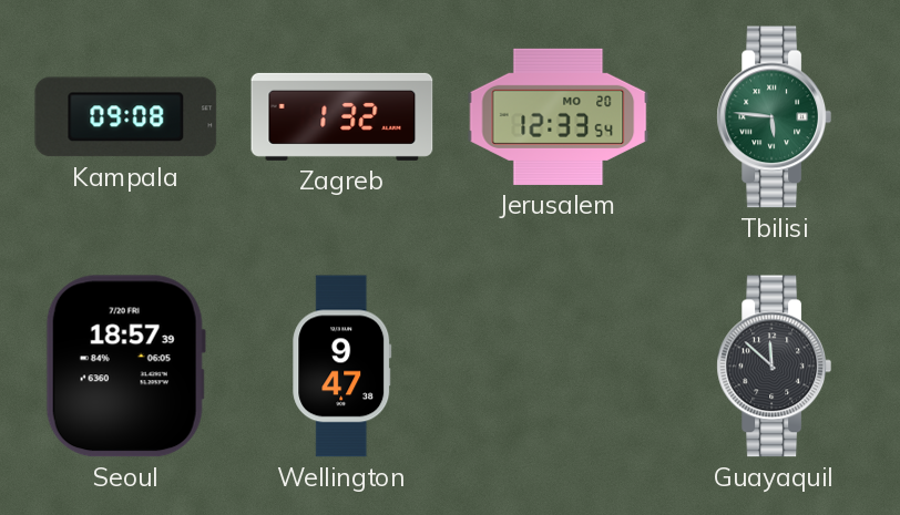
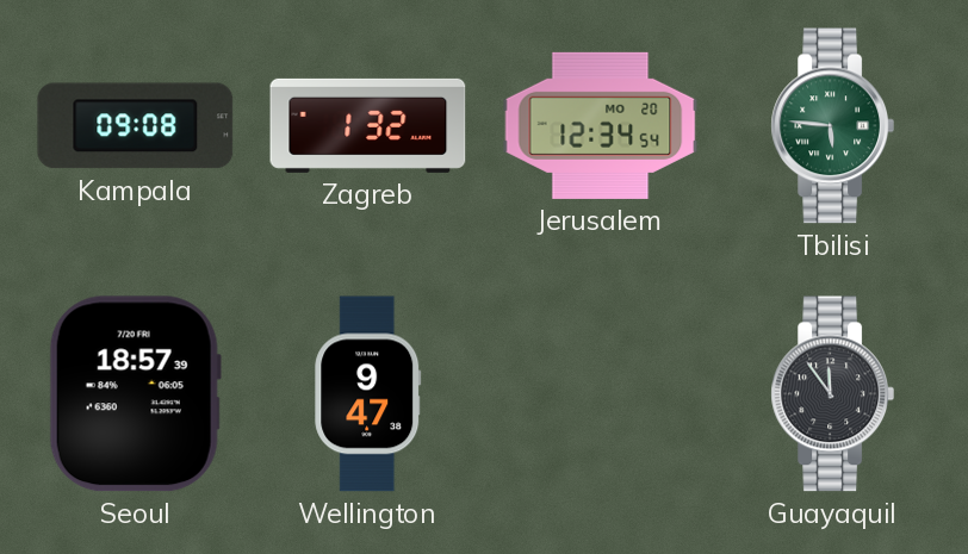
Jerusalem: 12:33 -> 12:34 (601, 125)
Guayaquil: 11:52 -> 11:54 (832, 394)
